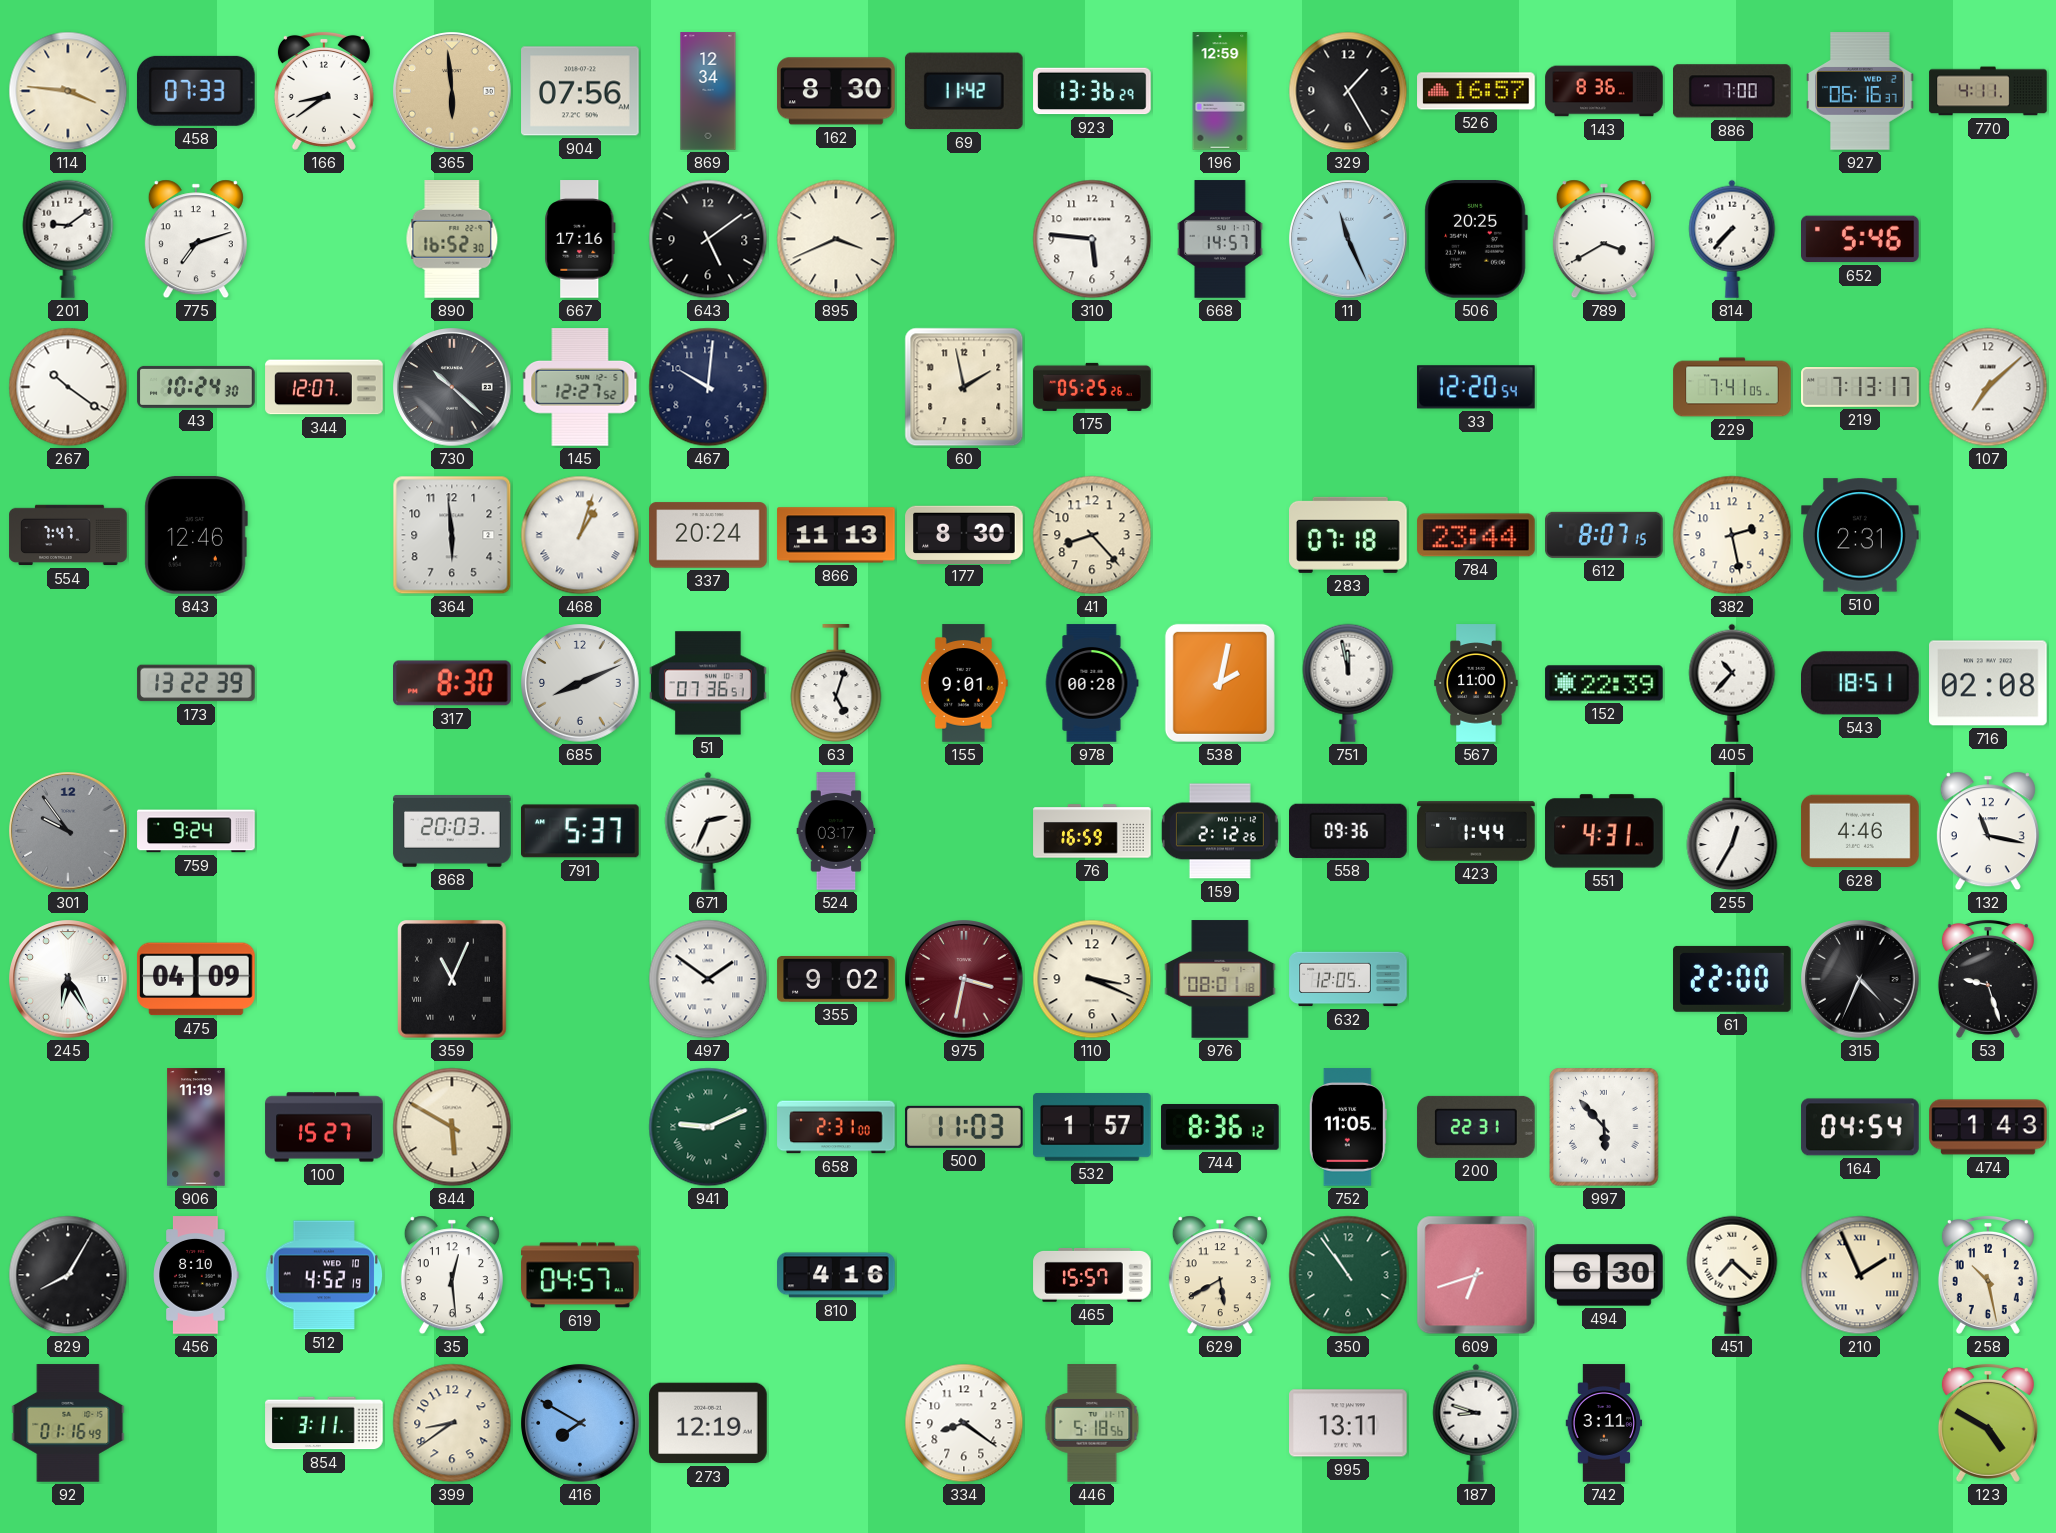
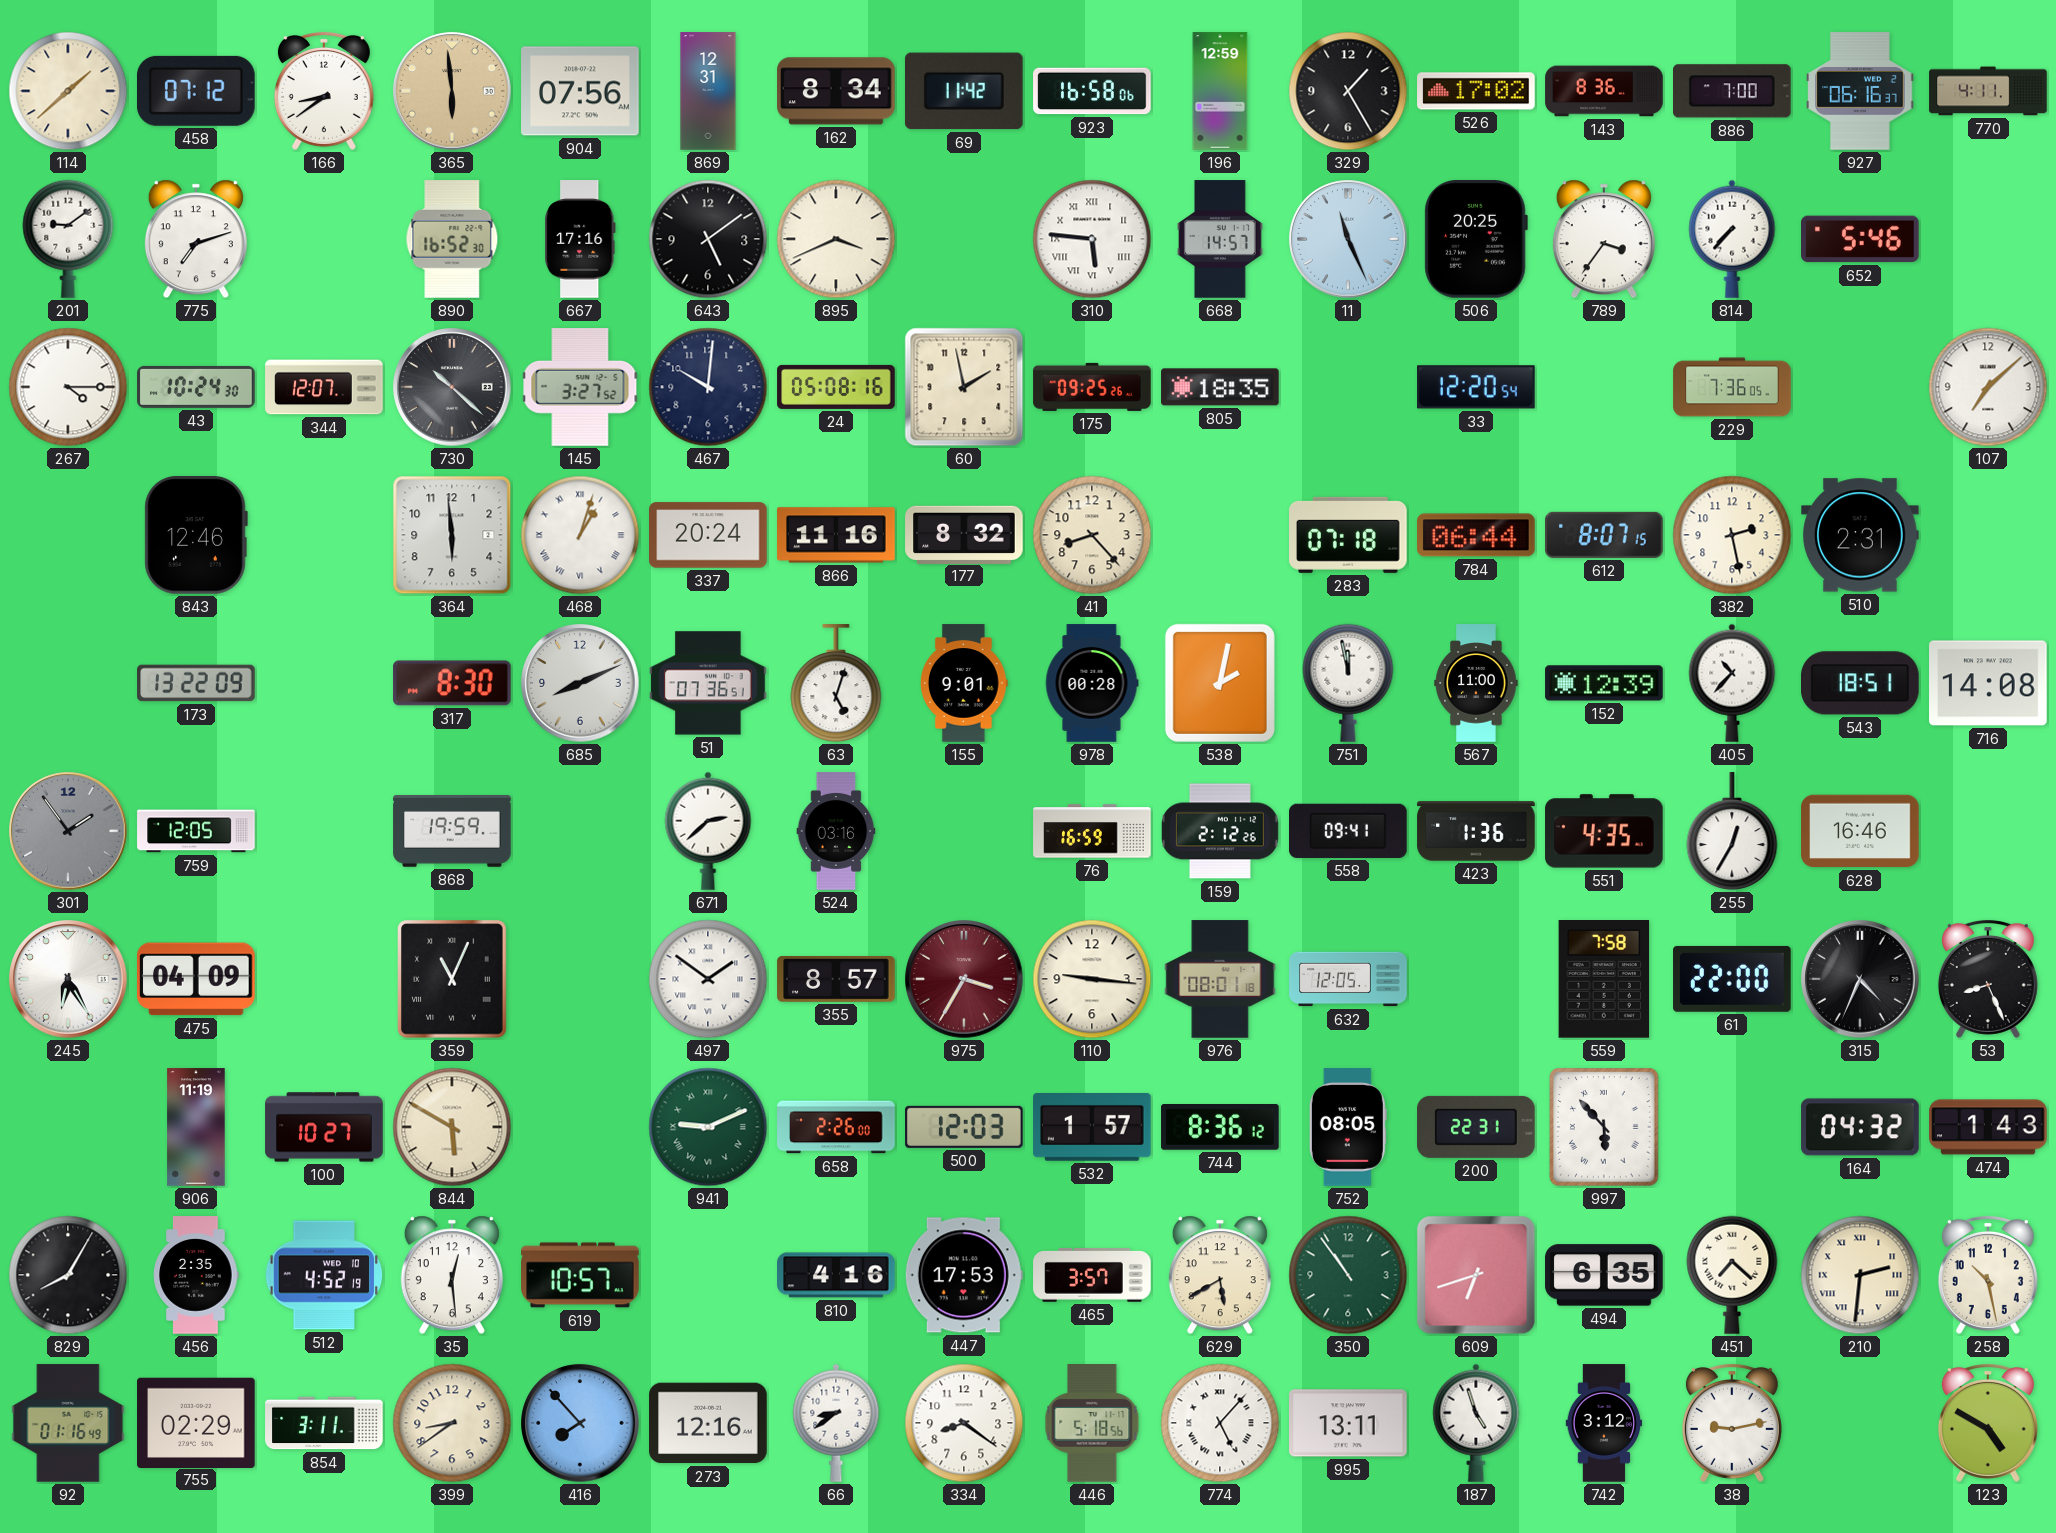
114: 3:46 -> 1:38 (68, 91)
458: 07:33 -> 07:12 (196, 91)
869: 12:34 -> 12:31 (708, 91)
162: 8:30 -> 8:34 (836, 91)
923: 13:36 -> 16:58 (1092, 91)
526: 16:57 -> 17:02 (1476, 91)
310 numerals: Arabic -> Roman (1092, 239)
789: 3:40 -> 3:36 (1604, 239)
267: 10:21 -> 4:15 (68, 387)
145: 12:27 -> 3:27 (580, 387)
24: none -> 05:08 (836, 387)
175: 05:25 -> 09:25 (1092, 387)
805: none -> 18:35 (1220, 387)
229: 7:41 -> 7:36 (1732, 387)
219: 7:13 -> none (1860, 388)
554: 7:47 -> none (68, 535)
866: 11:13 -> 11:16 (836, 535)
177: 8:30 -> 8:32 (964, 534)
784: 23:44 -> 06:44 (1476, 535)
173: 13:22:39 -> 13:22:09 (196, 683)
152: 22:39 -> 12:39 (1604, 683)
716: 02:08 -> 14:08 (1988, 683)
301: 9:54 -> 1:54 (68, 831)
759: 9:24 -> 12:05 (196, 831)
868: 20:03 -> 19:59 (452, 832)
791: 5:37 -> none (581, 831)
671: 2:34 -> 2:38 (708, 831)
524: 03:17 -> 03:16 (836, 831)
558: 09:36 -> 09:41 (1349, 831)
423: 1:44 -> 1:36 (1476, 831)
551: 4:31 -> 4:35 (1604, 831)
628: 4:46 -> 16:46 (1860, 831)
132: 11:17 -> none (1988, 831)
355: 9:02 -> 8:57 (836, 980)
975: 3:32 -> 3:35 (964, 979)
110: 3:19 -> 9:16 (1092, 979)
559: none -> 7:58 (1604, 980)
53: 9:27 -> 8:26 (1988, 979)
100: 15:27 -> 10:27 (324, 1127)
658: 2:31 -> 2:26 (836, 1127)
500: 11:03 -> 12:03 (964, 1127)
752: 11:05 -> 08:05 (1348, 1127)
164: 04:54 -> 04:32 (1860, 1127)
456: 8:10 -> 2:35 (196, 1275)
619: 04:57 -> 10:57 (580, 1275)
447: none -> 17:53 (964, 1275)
465: 15:57 -> 3:57 (1092, 1276)
494: 6:30 -> 6:35 (1604, 1275)
210: 1:56 -> 2:31 (1860, 1275)
755: none -> 02:29 (196, 1422)
416: 7:50 -> 7:53 (580, 1423)
273: 12:19 -> 12:16 (708, 1423)
66: none -> 8:39 (836, 1423)
774: none -> 5:07 (1220, 1423)
187: 8:48 -> 4:57 (1476, 1423)
742: 3:11 -> 3:12 (1604, 1423)
38: none -> 9:13 (1732, 1423)
